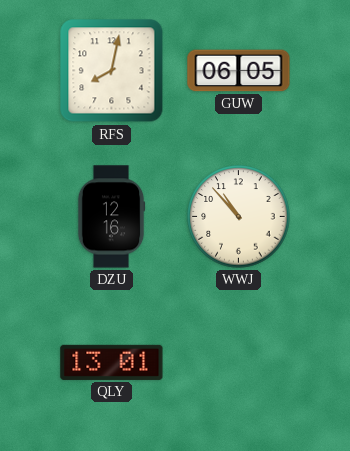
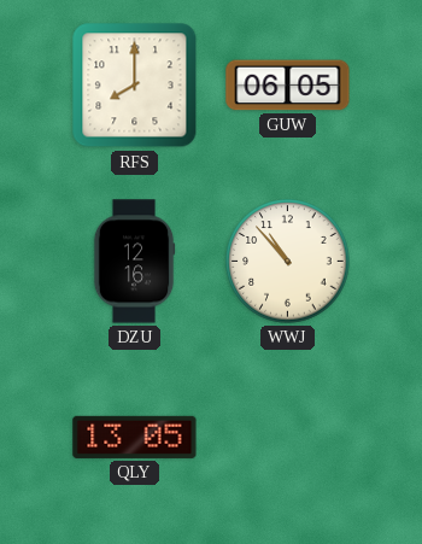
RFS: 8:02 -> 8:00 (135, 86)
QLY: 13:01 -> 13:05 (135, 437)
